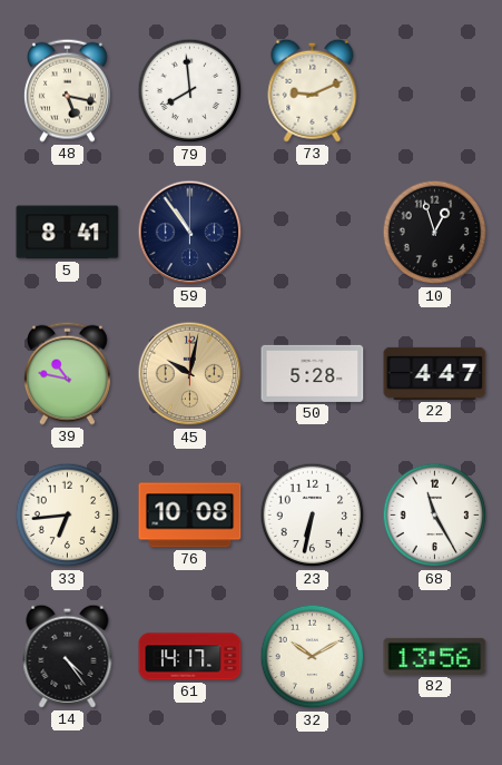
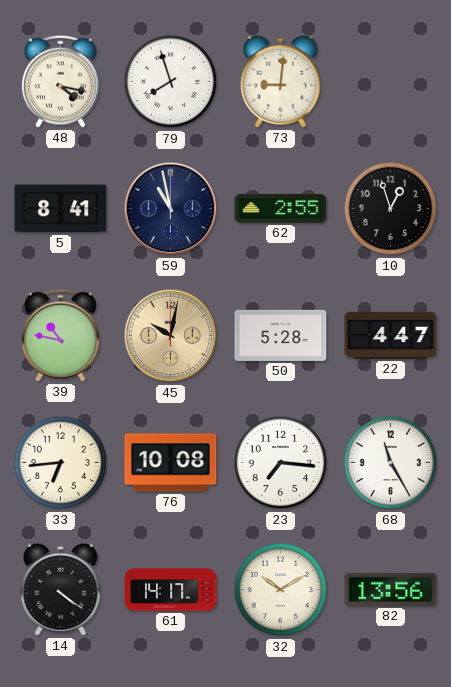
48: 5:17 -> 4:17 (60, 81)
79: 7:59 -> 7:57 (171, 82)
73: 9:11 -> 9:01 (281, 81)
59: 10:54 -> 10:58 (171, 209)
62: none -> 2:55 (281, 208)
23: 6:32 -> 7:16 (281, 463)
14: 4:24 -> 4:21 (61, 589)
